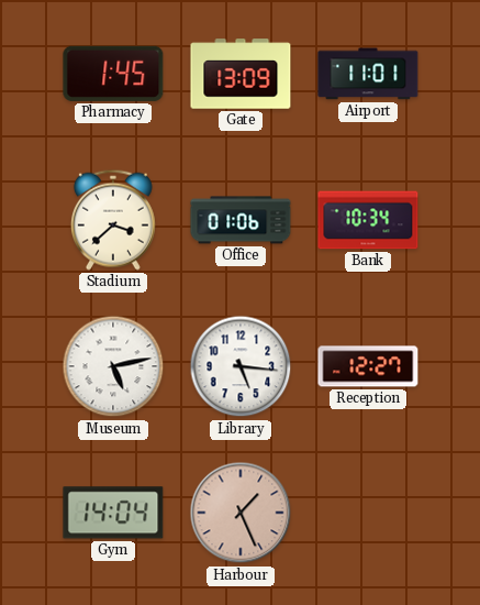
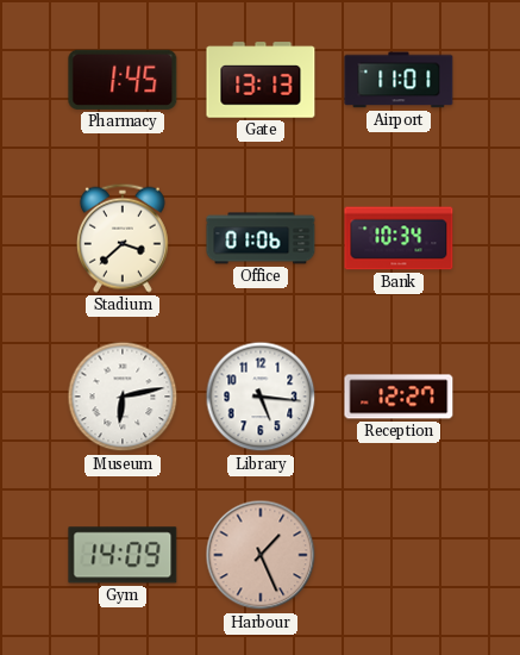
Gate: 13:09 -> 13:13 (261, 80)
Museum: 5:13 -> 6:13 (123, 397)
Gym: 14:04 -> 14:09 (123, 555)
